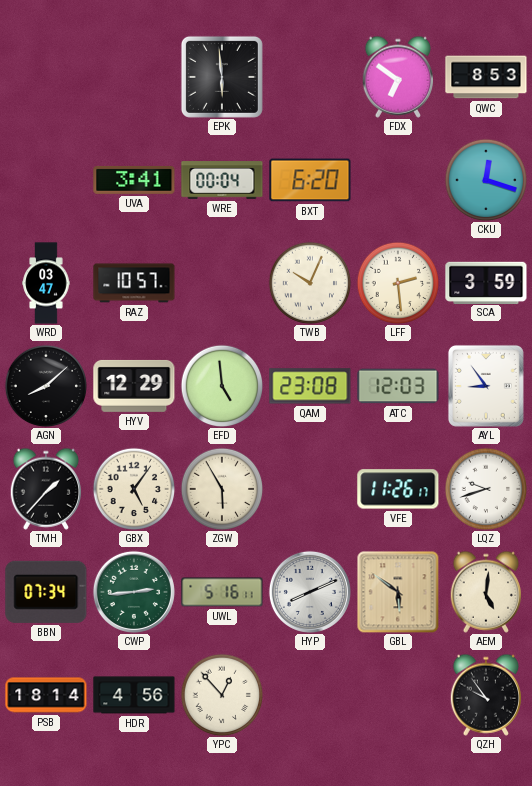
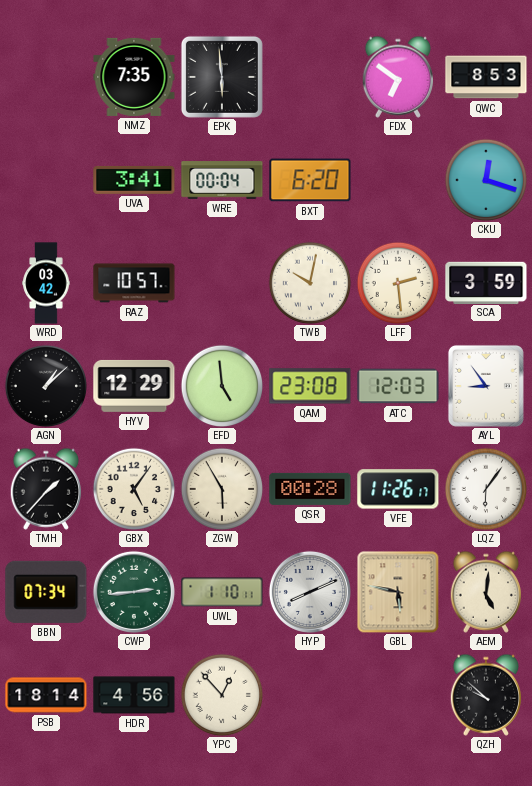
NMZ: none -> 7:35 (134, 77)
WRD: 03:47 -> 03:42 (46, 283)
TWB: 10:04 -> 10:02 (310, 283)
AGN: 8:08 -> 1:08 (46, 386)
QSR: none -> 00:28 (310, 489)
LQZ: 9:42 -> 6:06 (486, 489)
UWL: 5:16 -> 1:10 (222, 592)
GBL: 5:51 -> 5:47 (398, 592)
QZH: 9:54 -> 9:52 (485, 695)
